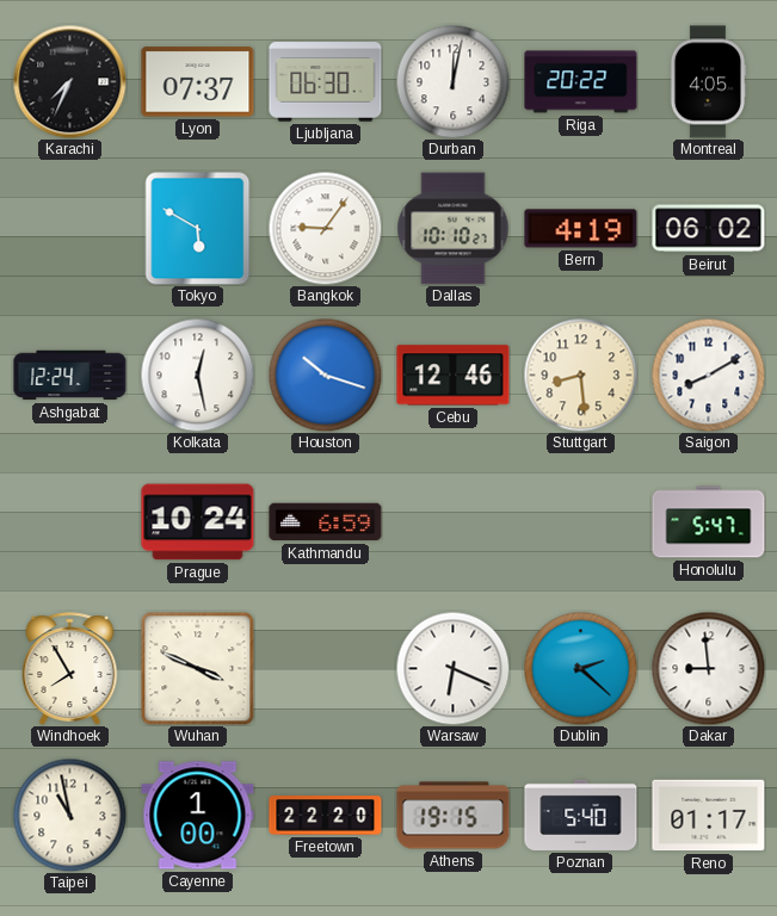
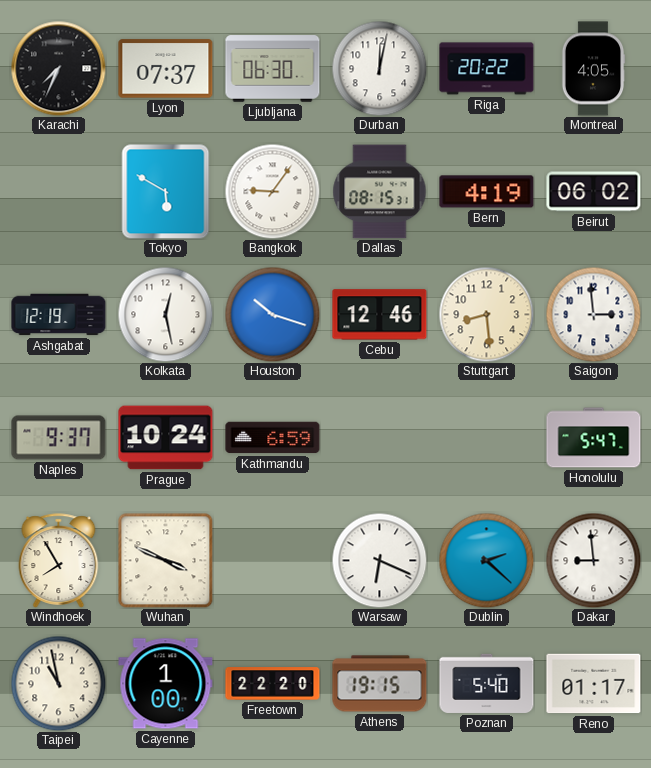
Dallas: 10:10 -> 08:15 (380, 192)
Ashgabat: 12:24 -> 12:19 (59, 315)
Saigon: 8:10 -> 2:59 (593, 314)
Naples: none -> 9:37 (59, 438)
